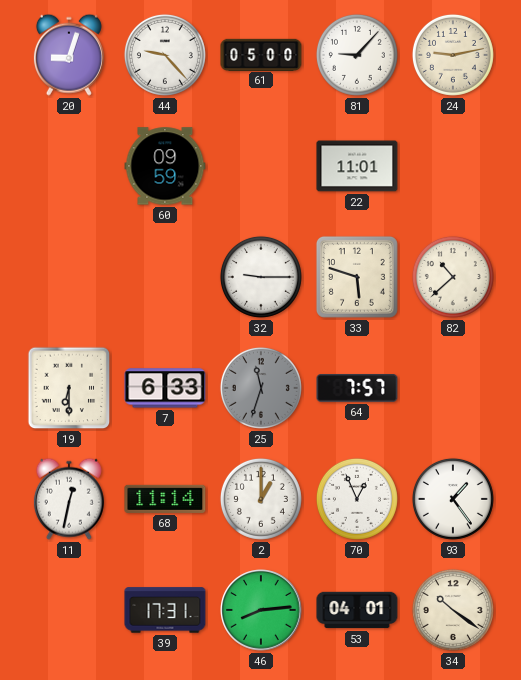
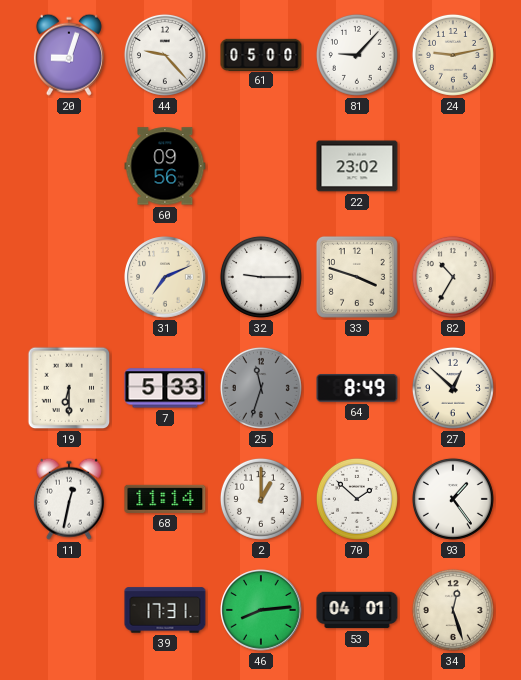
60: 09:59 -> 09:56 (165, 166)
22: 11:01 -> 23:02 (357, 166)
31: none -> 7:11 (165, 277)
33: 5:48 -> 3:48 (357, 277)
82: 10:38 -> 10:35 (453, 277)
7: 6:33 -> 5:33 (165, 388)
64: 7:57 -> 8:49 (357, 388)
27: none -> 12:52 (453, 388)
70: 12:56 -> 1:52 (357, 499)
34: 10:21 -> 12:27 (453, 610)
